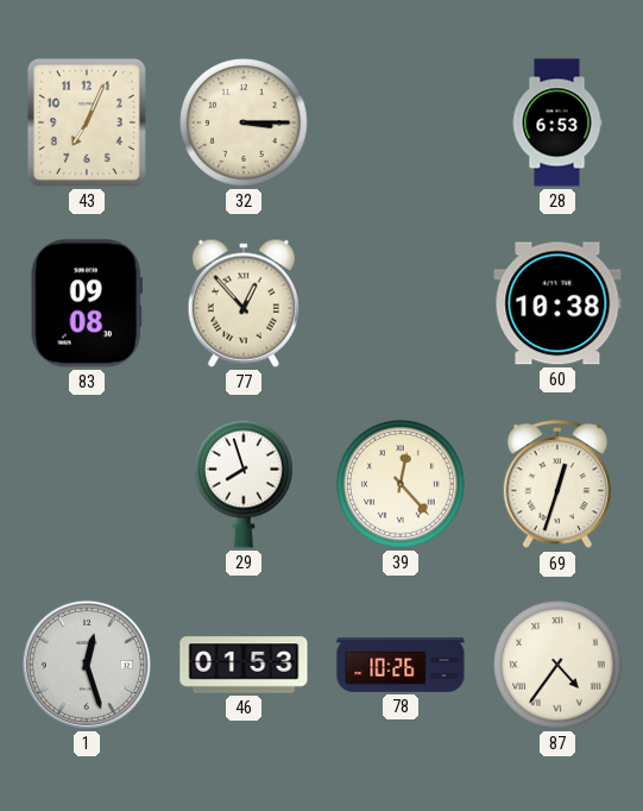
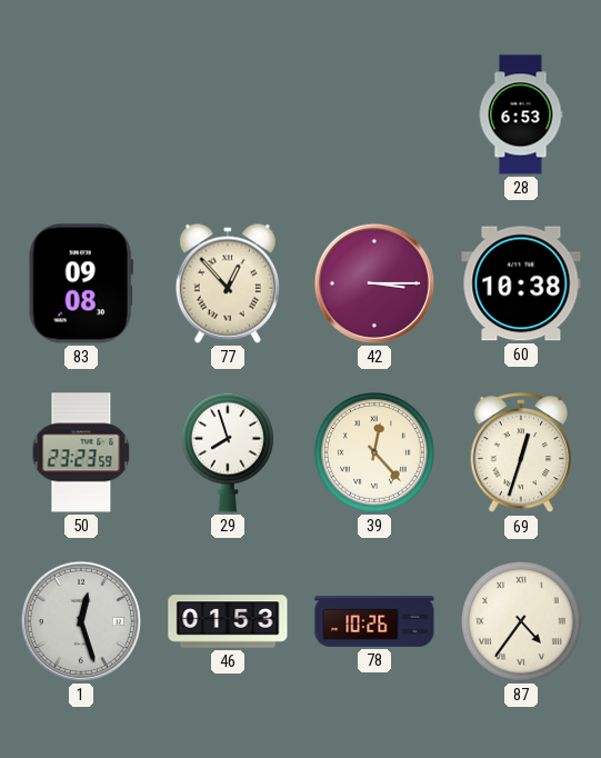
43: 7:04 -> none (87, 122)
32: 3:15 -> none (245, 124)
42: none -> 3:15 (374, 283)
50: none -> 23:23 (81, 452)
